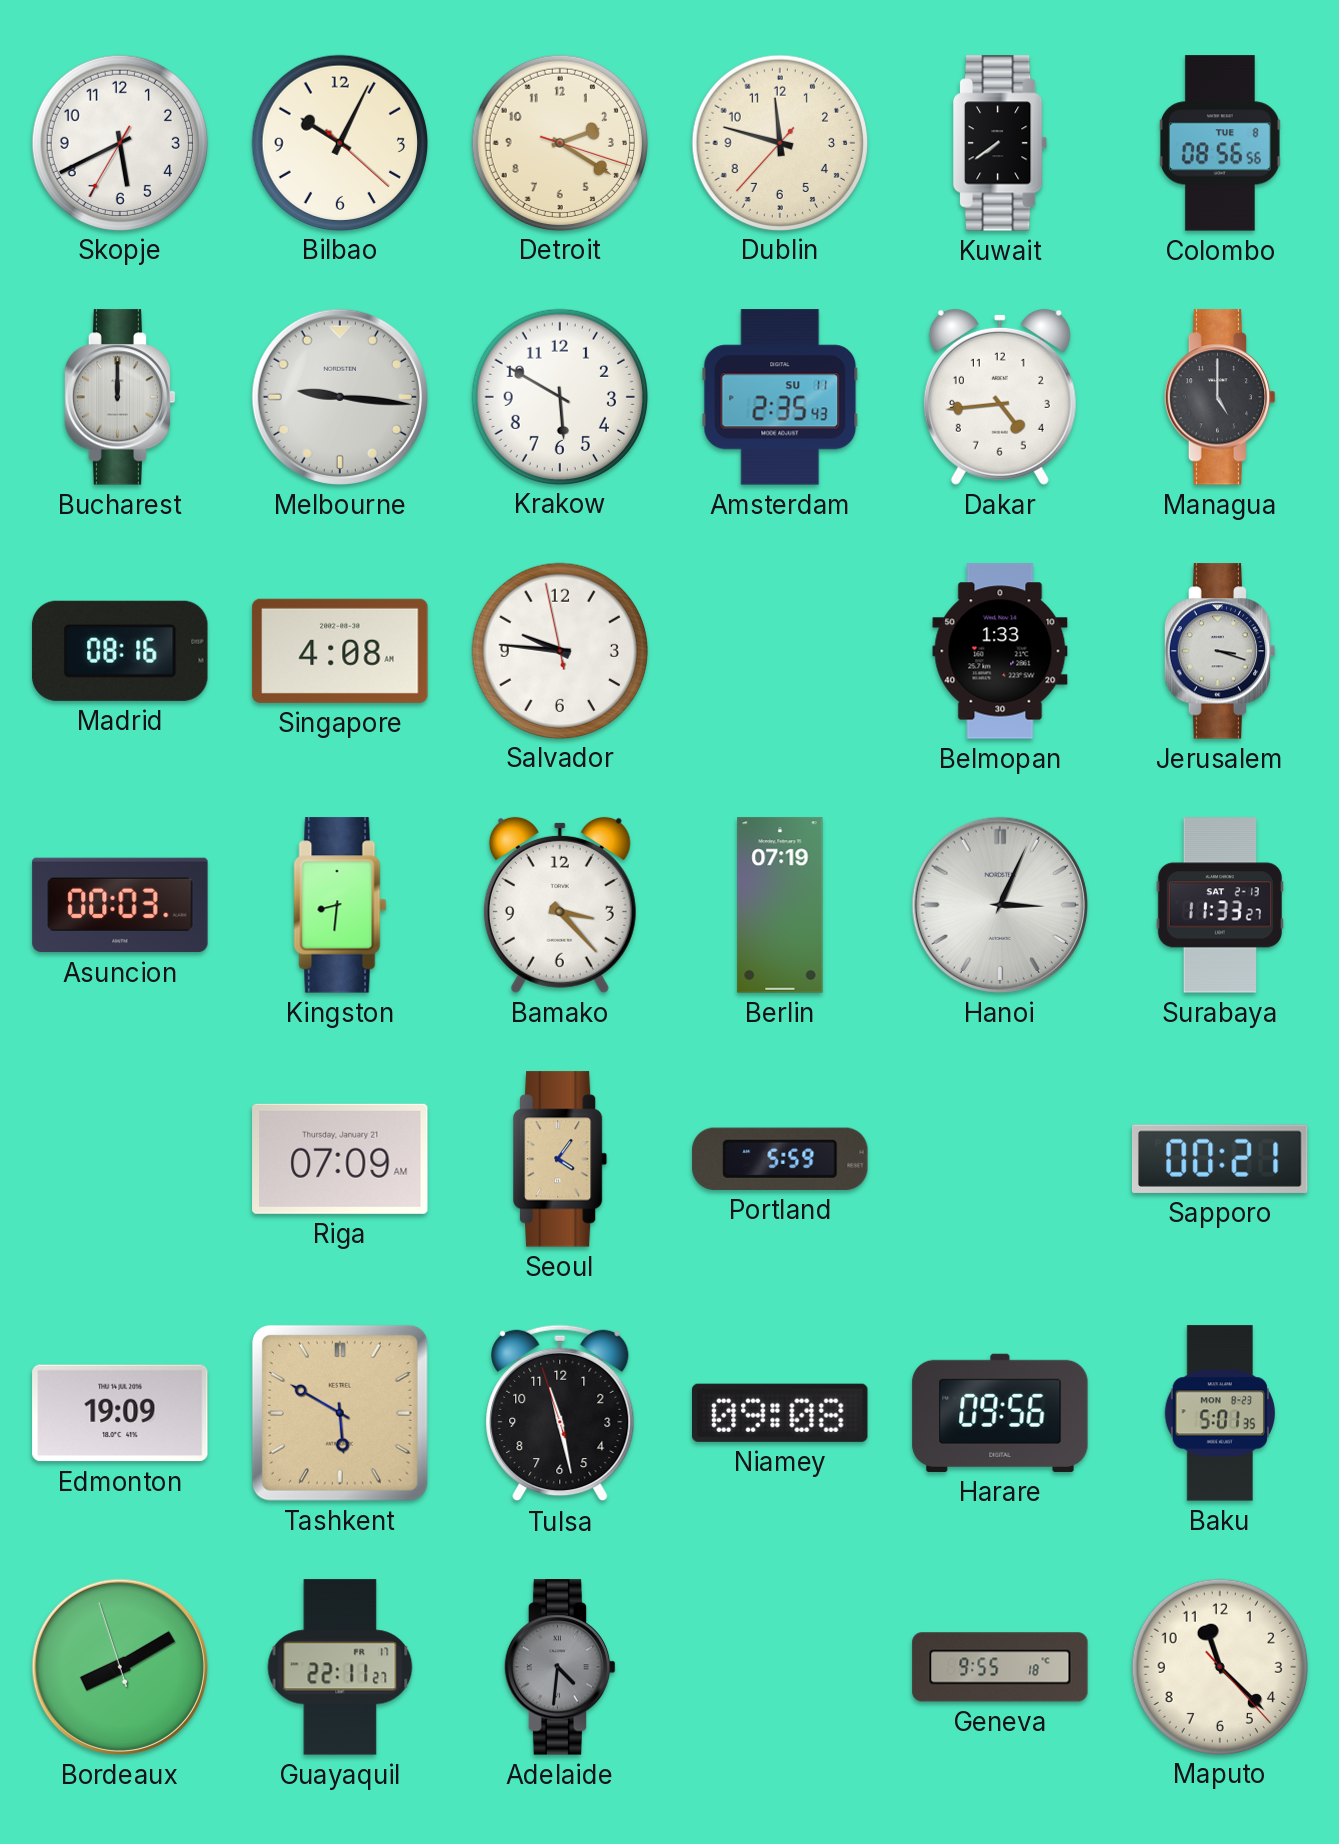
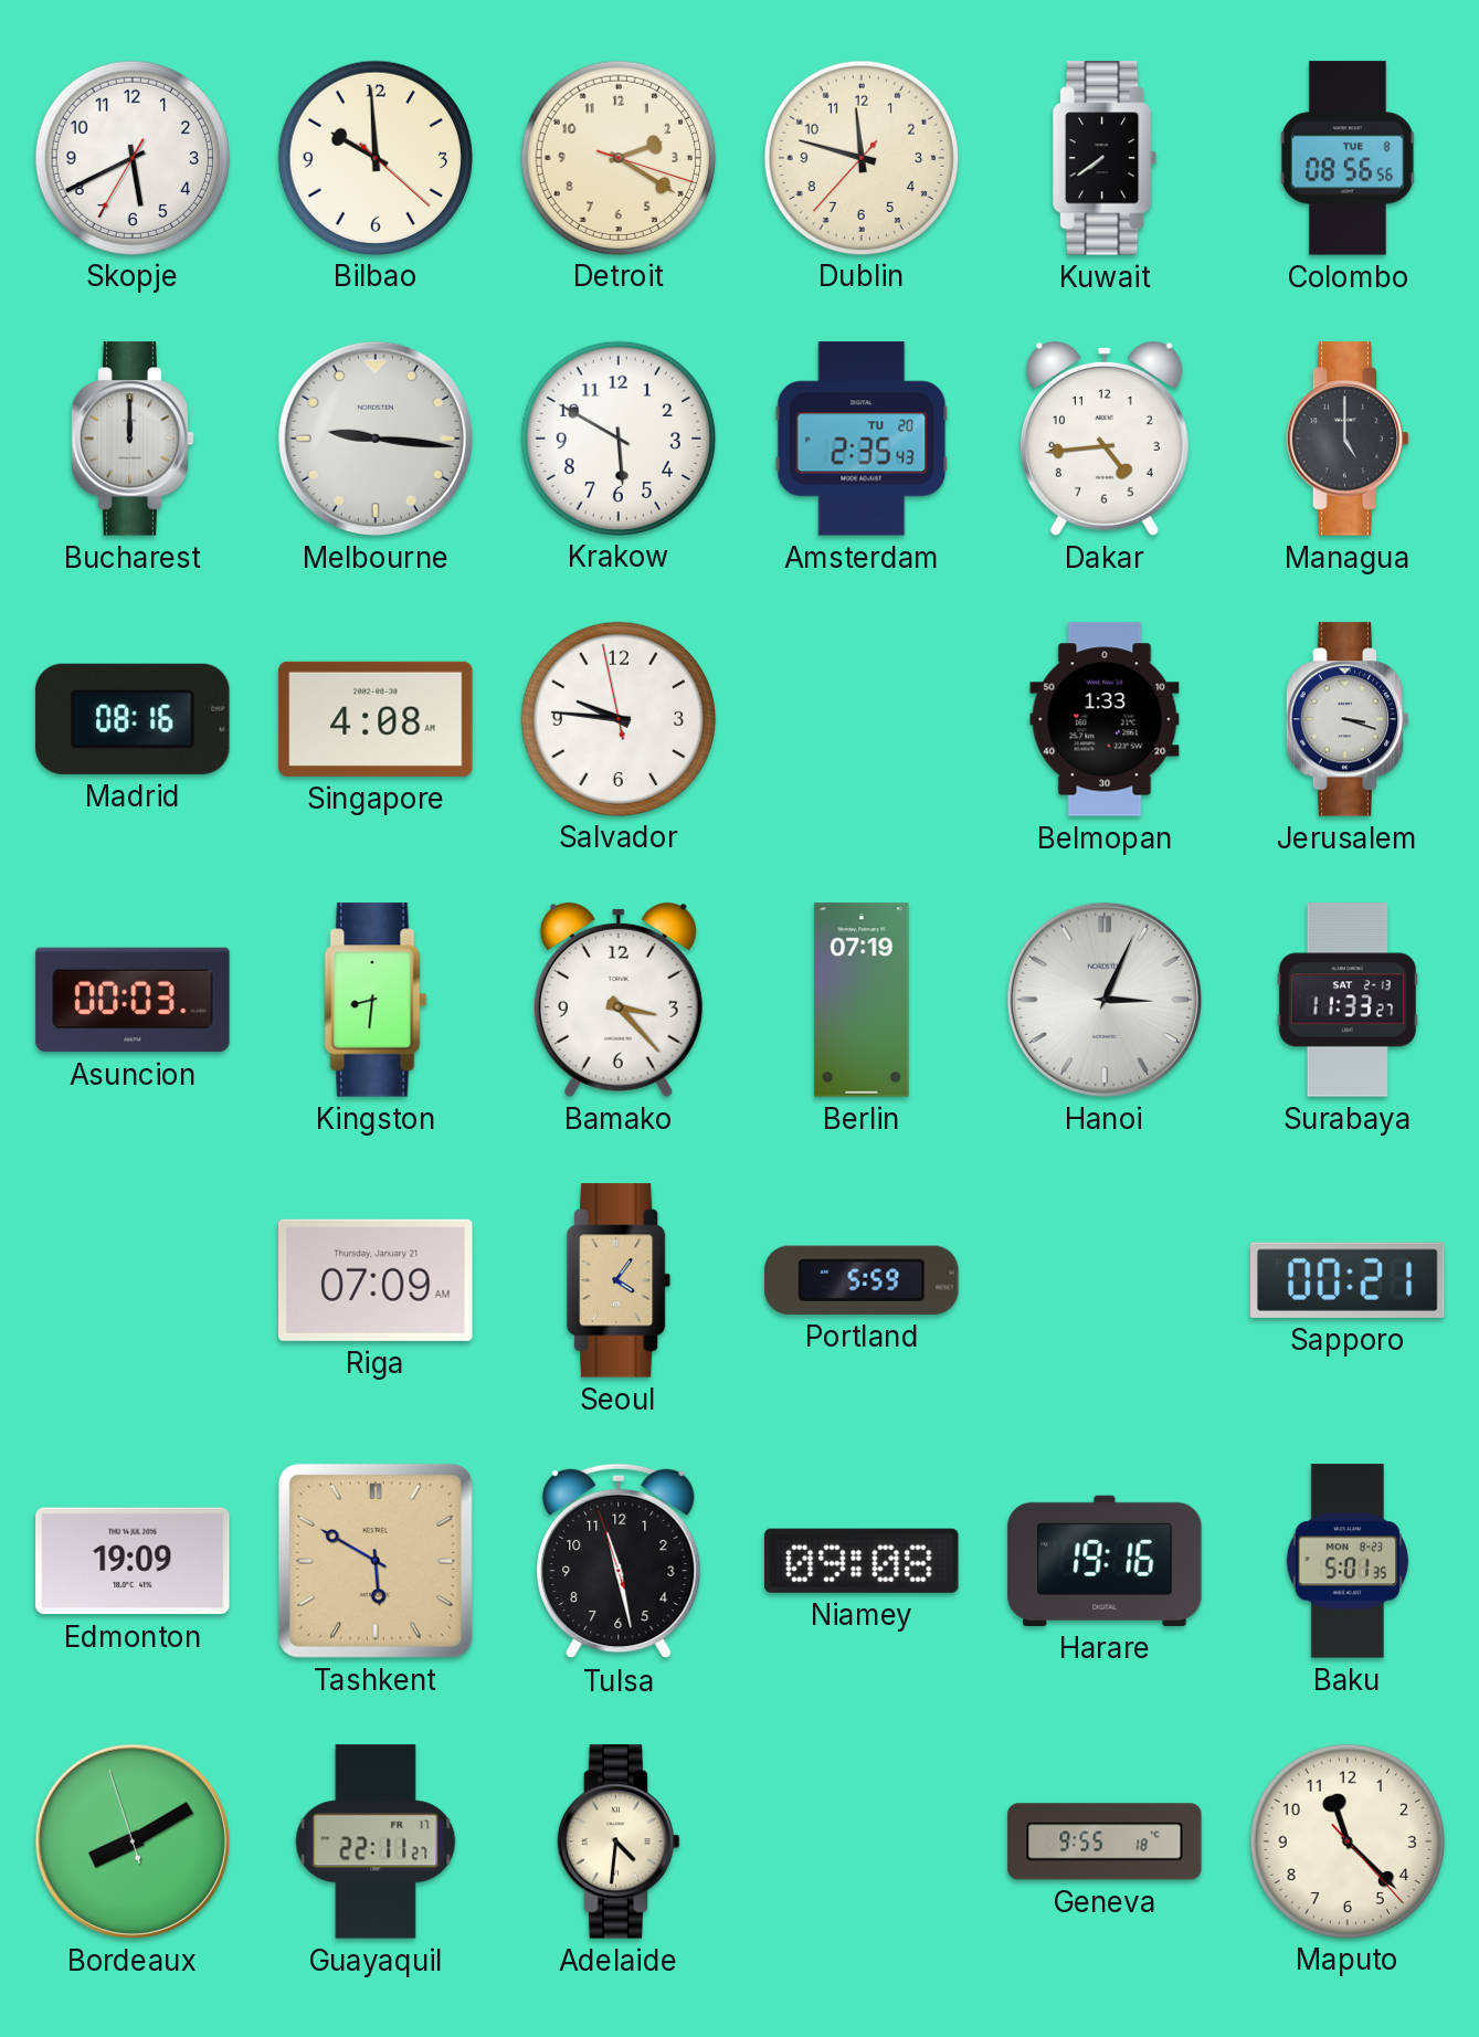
Bilbao: 10:04 -> 9:59 (374, 157)
Amsterdam date: SU 11 -> TU 20 (862, 439)
Harare: 09:56 -> 19:16 (1105, 1561)
Adelaide dial: grey -> cream (619, 1841)
